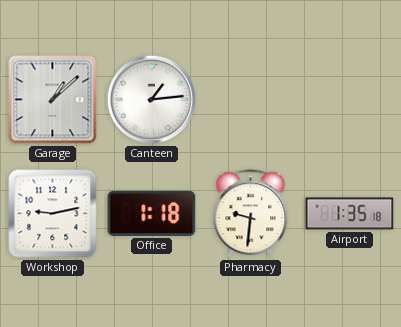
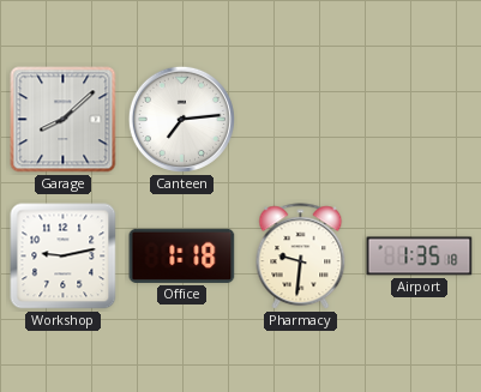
Garage: 1:08 -> 8:08 (64, 120)
Canteen: 1:14 -> 7:14 (181, 119)
